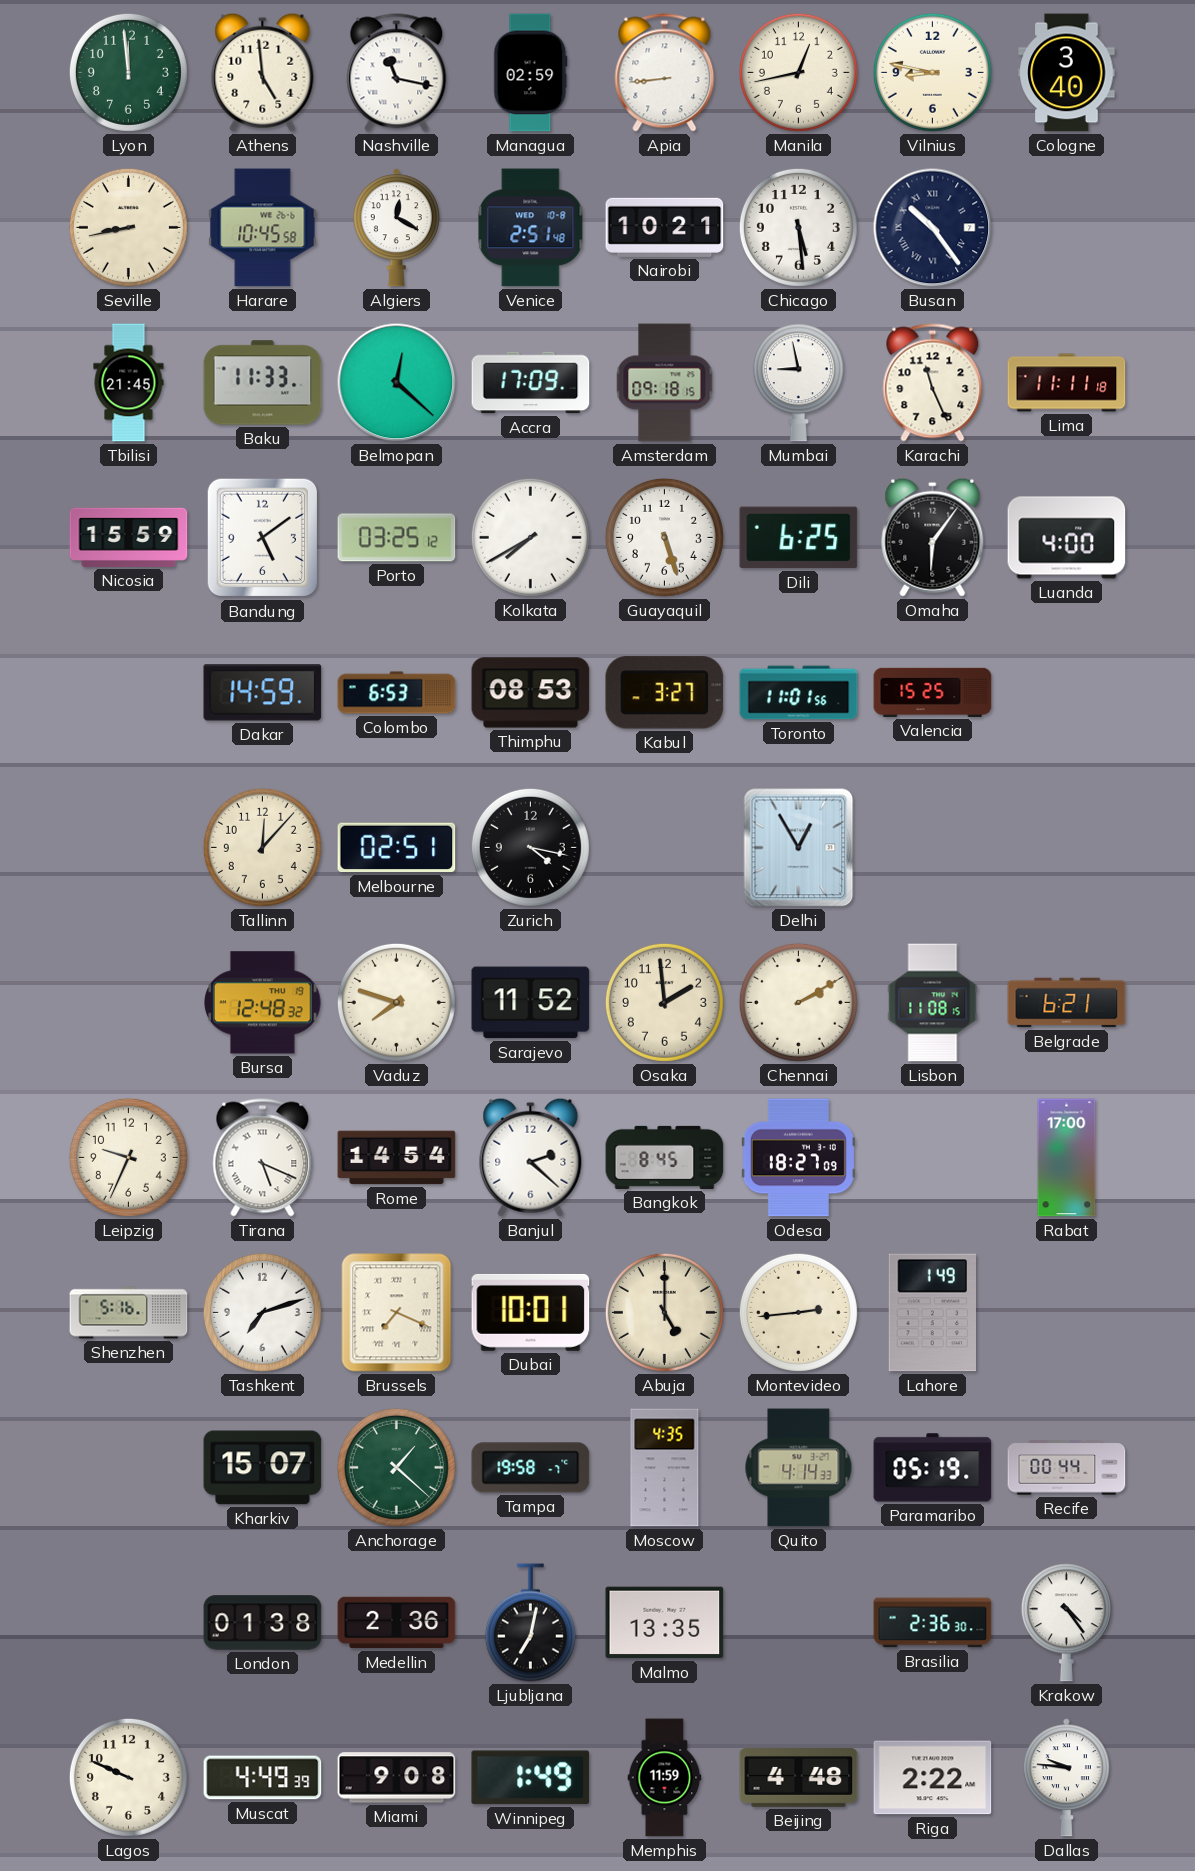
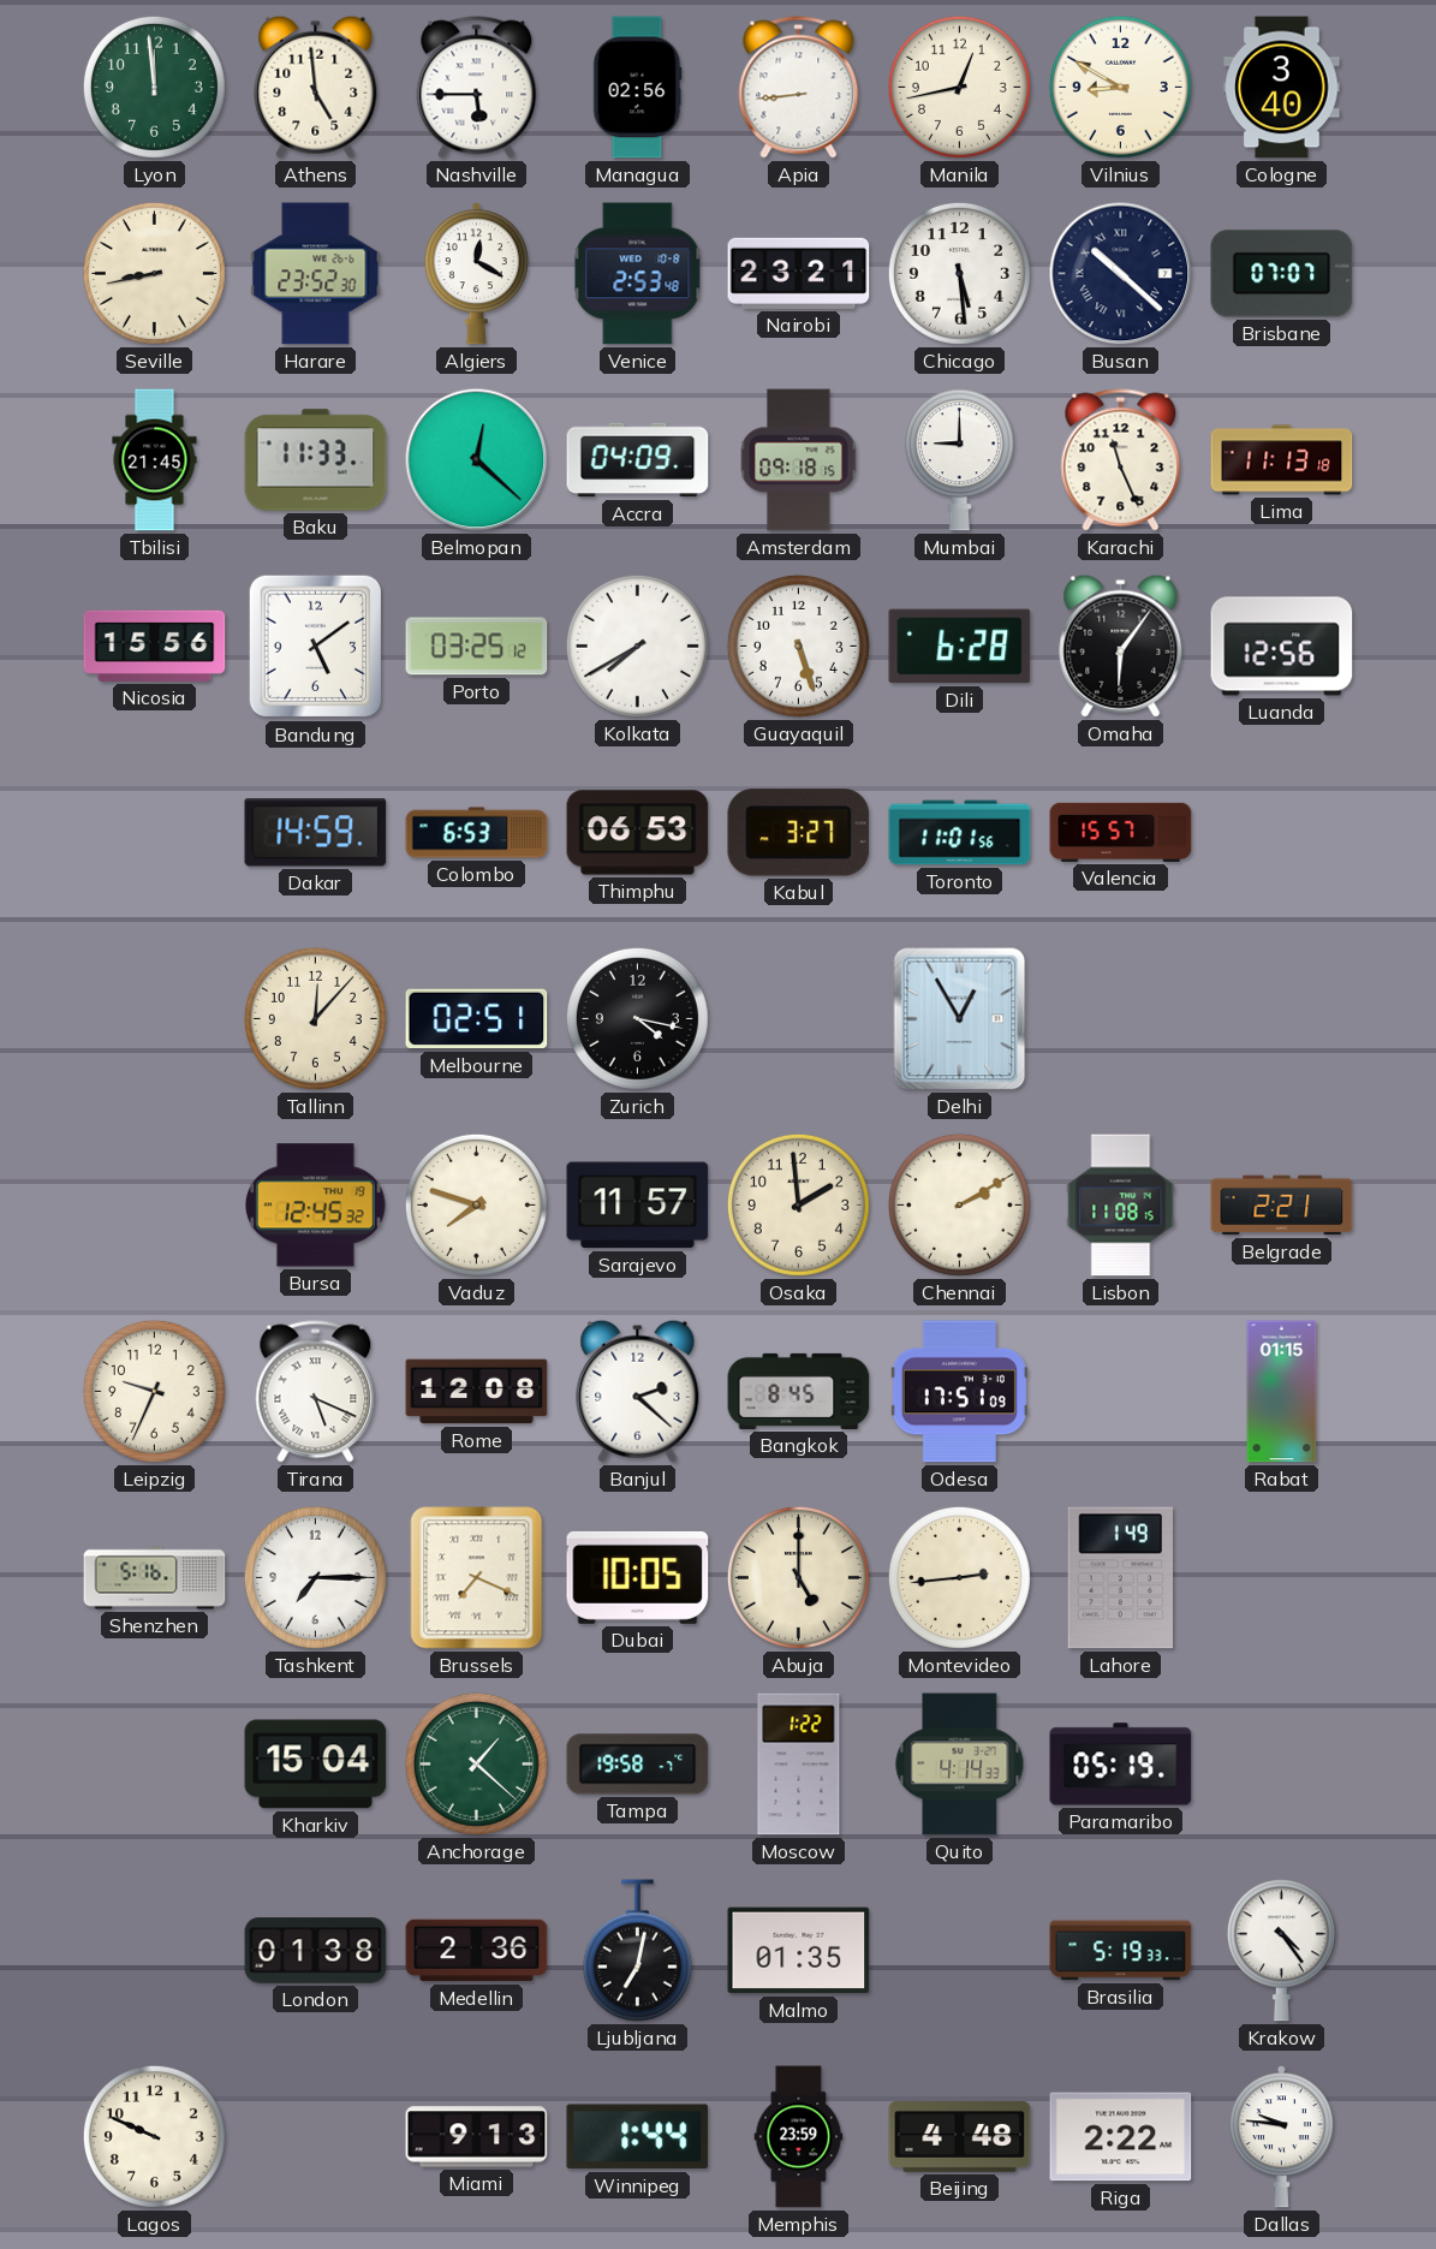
Nashville: 11:17 -> 5:45 (477, 88)
Managua: 02:59 -> 02:56 (638, 88)
Vilnius: 8:47 -> 8:50 (1120, 87)
Harare: 10:45 -> 23:52 (316, 274)
Venice: 2:51 -> 2:53 (638, 274)
Nairobi: 10:21 -> 23:21 (799, 273)
Busan: 10:24 -> 10:22 (1121, 274)
Brisbane: none -> 07:07 (1282, 274)
Accra: 17:09 -> 04:09 (638, 460)
Mumbai: 8:58 -> 9:00 (959, 460)
Lima: 11:11 -> 11:13 (1282, 460)
Nicosia: 15:59 -> 15:56 (155, 645)
Dili: 6:25 -> 6:28 (960, 647)
Luanda: 4:00 -> 12:56 (1282, 647)
Thimphu: 08:53 -> 06:53 (638, 833)
Valencia: 15:25 -> 15:57 (1121, 832)
Bursa: 12:48 -> 12:45 (316, 1206)
Sarajevo: 11:52 -> 11:57 (638, 1206)
Belgrade: 6:21 -> 2:21 (1282, 1206)
Rome: 14:54 -> 12:08 (477, 1392)
Odesa: 18:27 -> 17:51 (959, 1392)
Rabat: 17:00 -> 01:15 (1282, 1392)
Tashkent: 7:12 -> 7:15 (315, 1577)
Dubai: 10:01 -> 10:05 (638, 1577)
Kharkiv: 15:07 -> 15:04 (316, 1765)
Moscow: 4:35 -> 1:22 (799, 1765)
Recife: 00:44 -> none (1067, 1468)
Malmo: 13:35 -> 01:35 (799, 1951)
Brasilia: 2:36 -> 5:19 (1121, 1951)
Muscat: 4:49 -> none (263, 1778)
Miami: 9:08 -> 9:13 (477, 2137)
Winnipeg: 1:49 -> 1:44 (638, 2137)
Memphis: 11:59 -> 23:59 (799, 2137)
